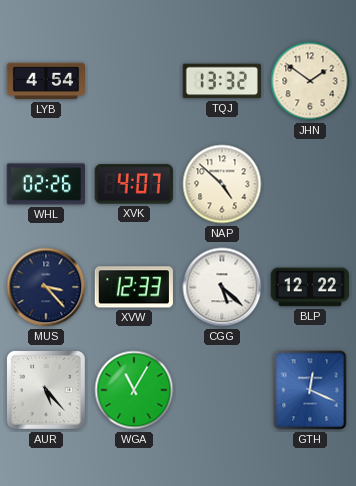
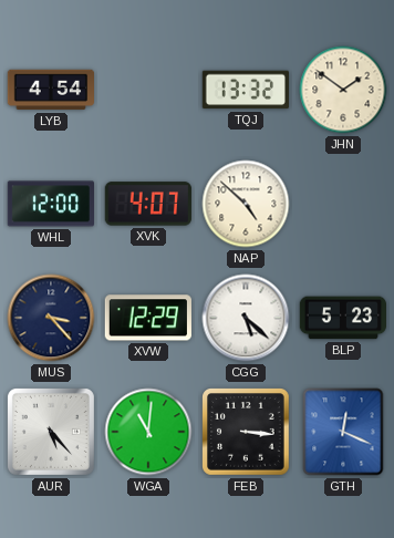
WHL: 02:26 -> 12:00 (50, 204)
XVW: 12:33 -> 12:29 (148, 318)
BLP: 12:22 -> 5:23 (342, 318)
WGA: 11:05 -> 11:01 (148, 432)
FEB: none -> 3:16 (247, 433)
